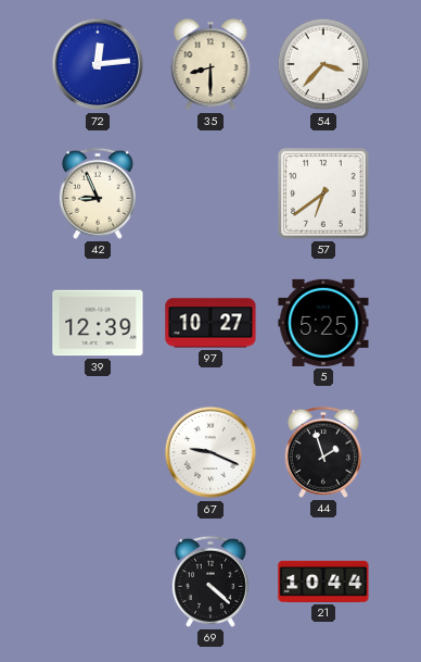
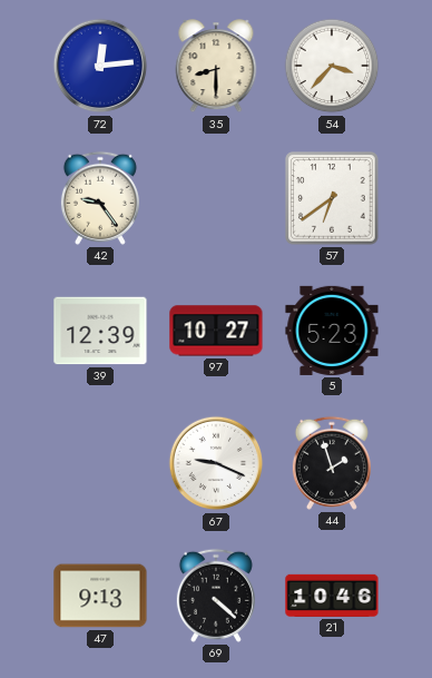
42: 8:56 -> 9:24 (100, 198)
5: 5:25 -> 5:23 (332, 331)
47: none -> 9:13 (100, 596)
21: 10:44 -> 10:46 (332, 596)
